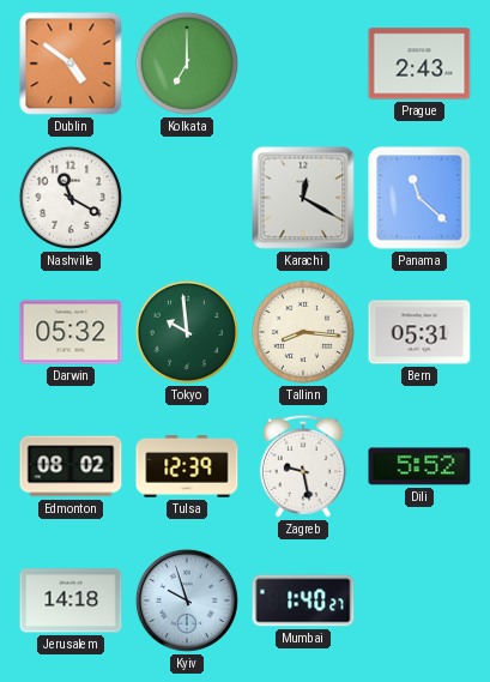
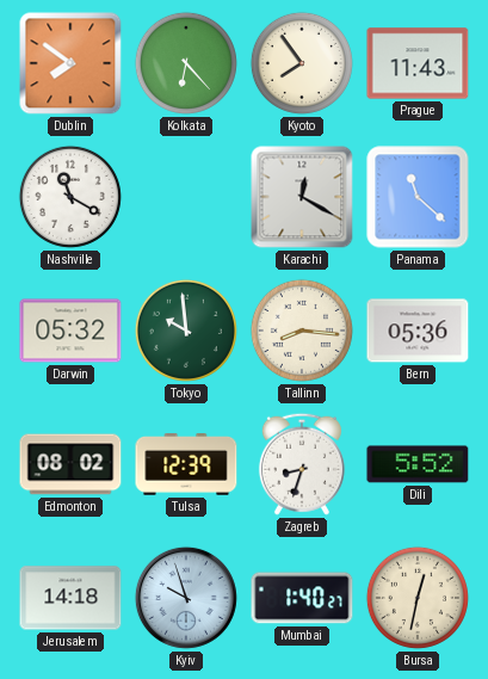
Dublin: 4:51 -> 7:51 (70, 63)
Kolkata: 7:00 -> 6:23 (186, 63)
Kyoto: none -> 7:54 (302, 63)
Prague: 2:43 -> 11:43 (418, 63)
Bern: 05:31 -> 05:36 (418, 331)
Zagreb: 9:28 -> 8:33 (302, 464)
Bursa: none -> 12:32 (418, 598)
